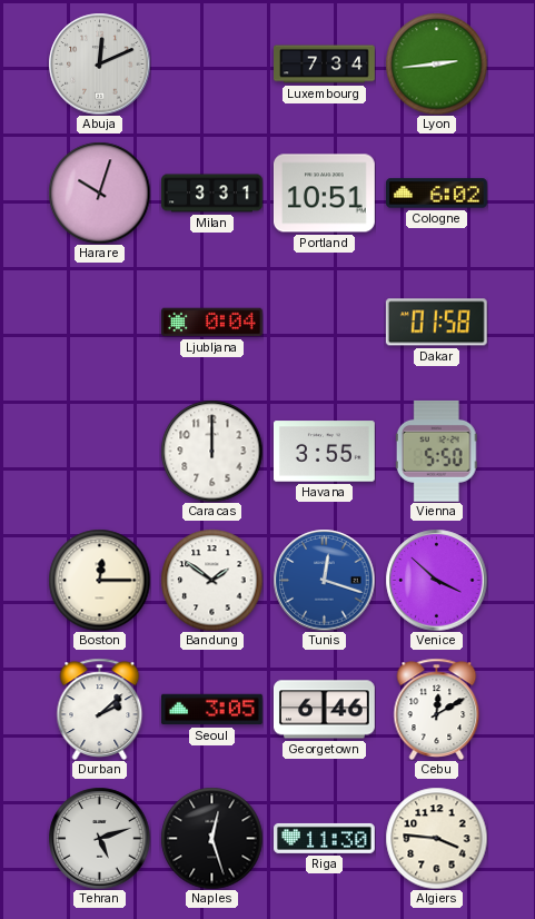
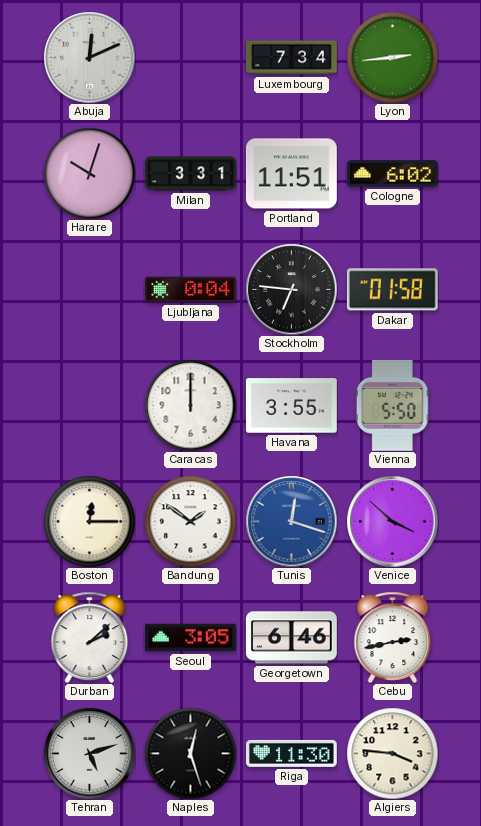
Portland: 10:51 -> 11:51 (291, 174)
Stockholm: none -> 6:46 (291, 289)
Cebu: 12:10 -> 2:43 (393, 637)
